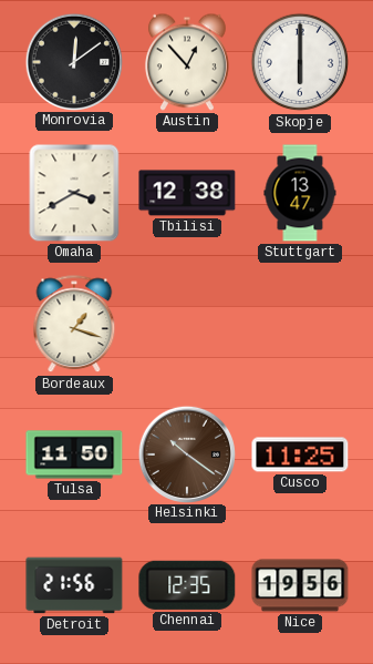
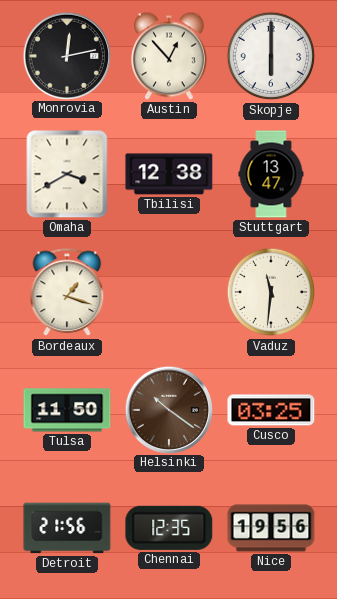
Monrovia: 12:09 -> 12:13 (66, 55)
Vaduz: none -> 11:31 (271, 292)
Cusco: 11:25 -> 03:25 (271, 410)
